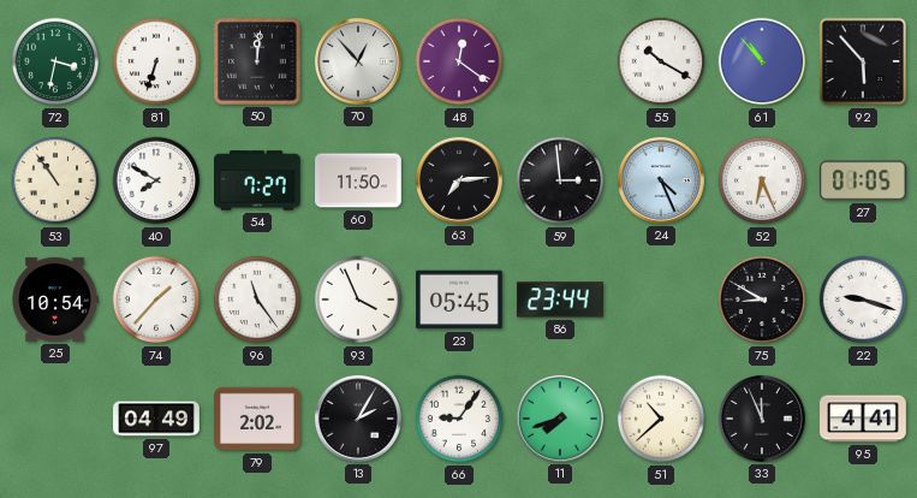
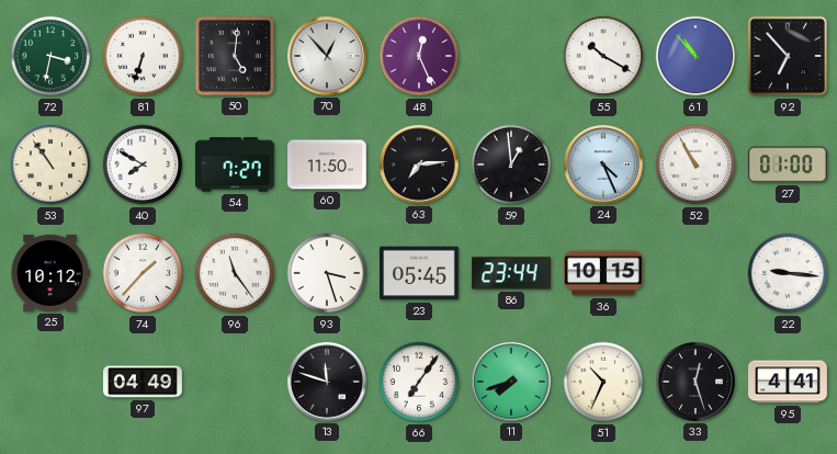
50: 12:01 -> 5:01 (236, 57)
48: 12:21 -> 12:26 (419, 56)
92: 5:53 -> 6:53 (788, 56)
59: 2:59 -> 12:59 (511, 164)
52: 6:26 -> 10:55 (695, 164)
27: 01:05 -> 01:00 (788, 164)
25: 10:54 -> 10:12 (50, 273)
93: 3:56 -> 3:27 (327, 273)
36: none -> 10:15 (604, 273)
75: 8:50 -> none (762, 300)
22: 9:18 -> 9:16 (788, 273)
79: 2:02 -> none (258, 419)
13: 2:05 -> 11:48 (327, 382)
66: 9:06 -> 7:06 (419, 382)
51: 10:38 -> 10:34 (603, 382)
33: 11:56 -> 12:27 (695, 382)
